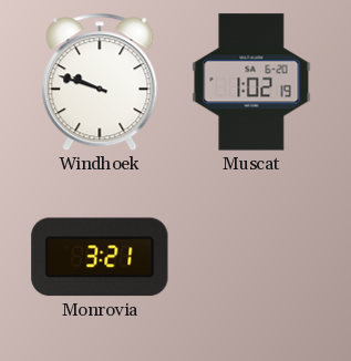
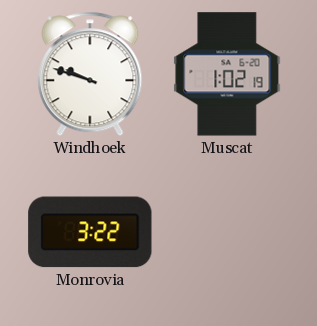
Monrovia: 3:21 -> 3:22 (90, 232)
